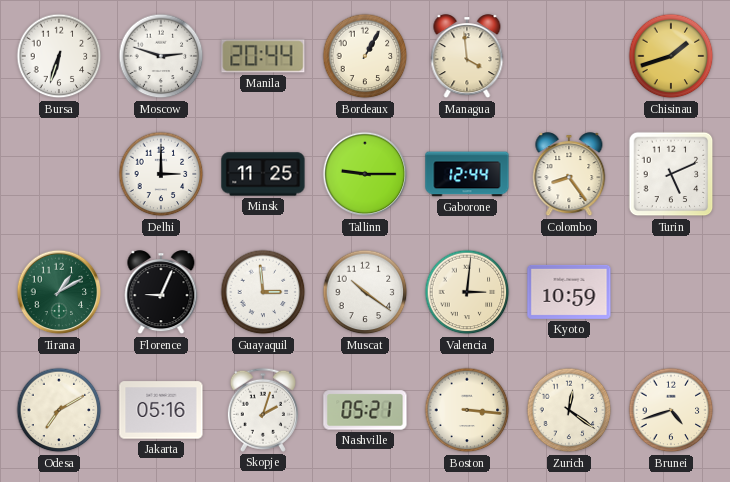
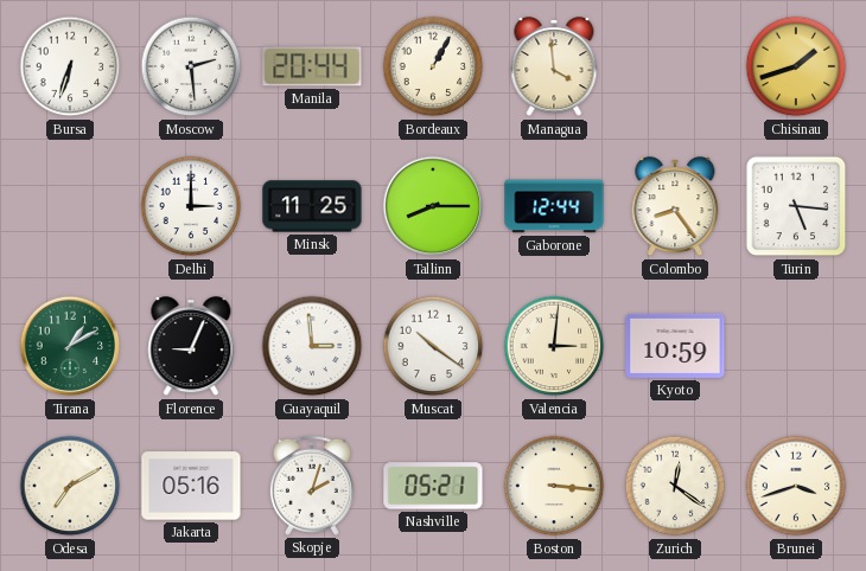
Moscow: 2:48 -> 2:29 (191, 66)
Tallinn: 9:15 -> 8:15 (433, 206)
Turin: 5:11 -> 5:16 (796, 206)
Brunei: 4:42 -> 3:42 (796, 486)
